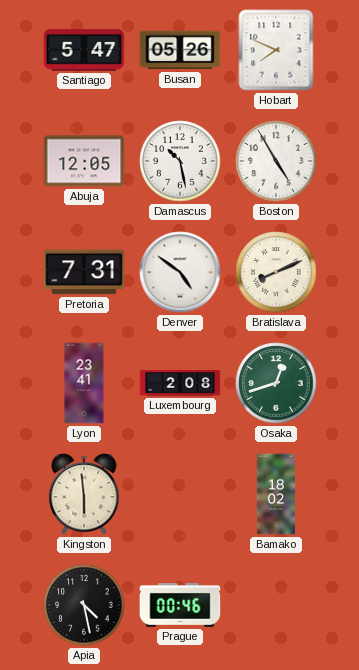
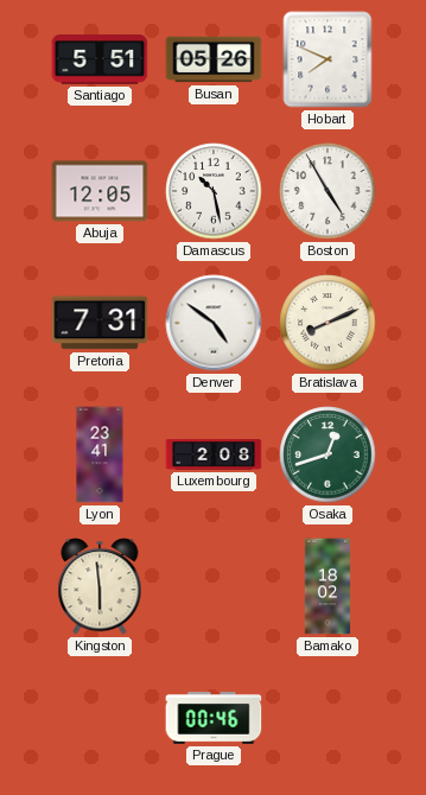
Santiago: 5:47 -> 5:51 (100, 59)
Apia: 4:28 -> none (84, 605)
